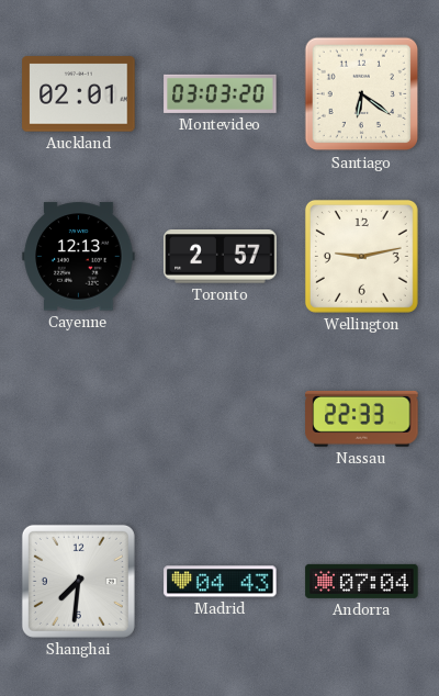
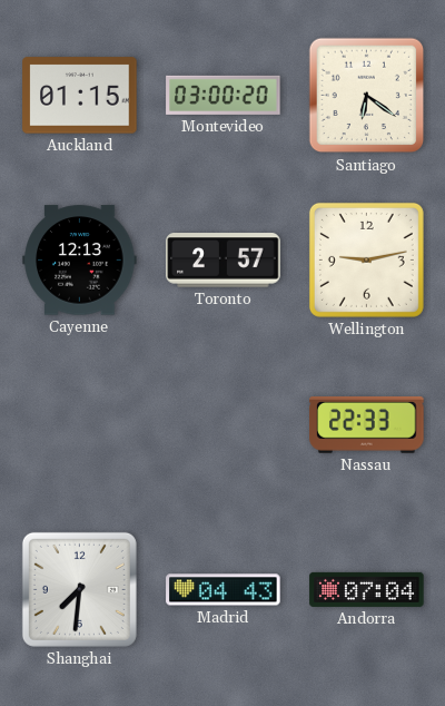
Auckland: 02:01 -> 01:15 (80, 96)
Montevideo: 03:03 -> 03:00 (224, 95)
